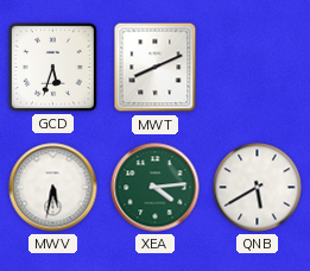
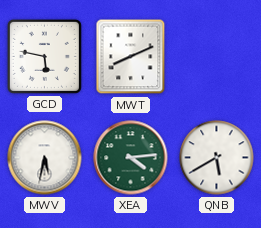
GCD: 5:33 -> 5:47 (44, 56)
